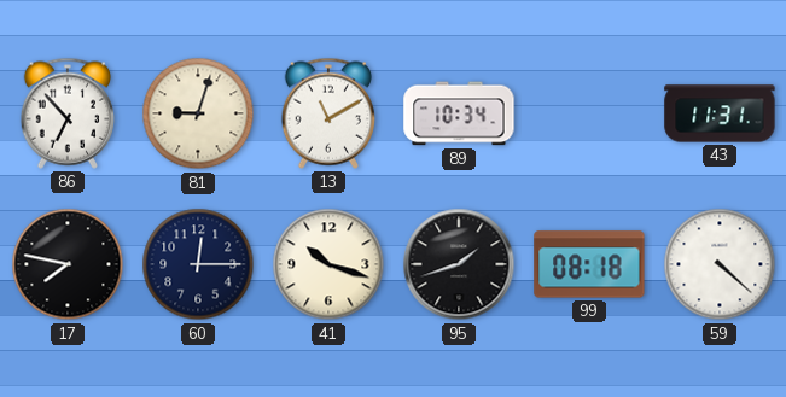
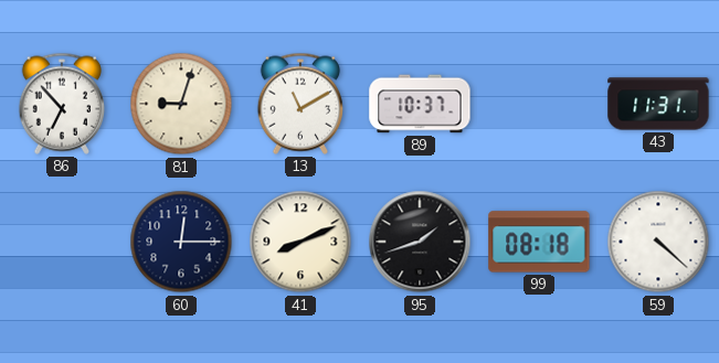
89: 10:34 -> 10:37 (420, 104)
17: 7:47 -> none (68, 264)
41: 10:18 -> 8:11 (300, 242)
